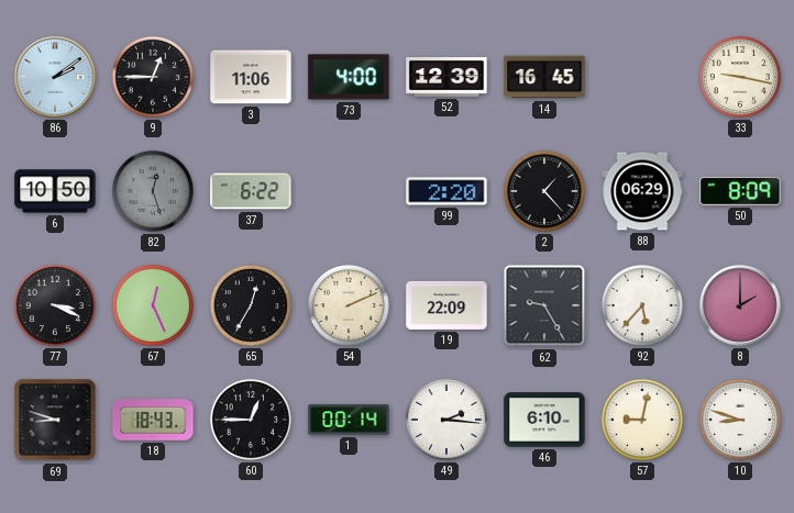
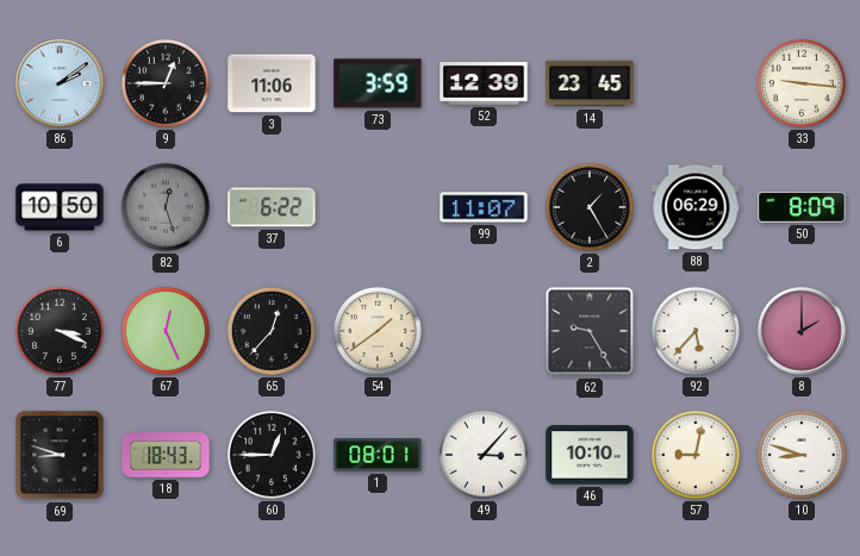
73: 4:00 -> 3:59 (378, 83)
14: 16:45 -> 23:45 (590, 83)
33: 9:17 -> 9:16 (802, 83)
99: 2:20 -> 11:07 (484, 207)
2: 1:23 -> 1:25 (590, 207)
65: 12:35 -> 12:37 (272, 331)
54: 2:11 -> 1:39 (378, 331)
19: 22:09 -> none (446, 305)
1: 00:14 -> 08:01 (378, 455)
49: 2:16 -> 3:07 (484, 455)
46: 6:10 -> 10:10 (590, 455)
